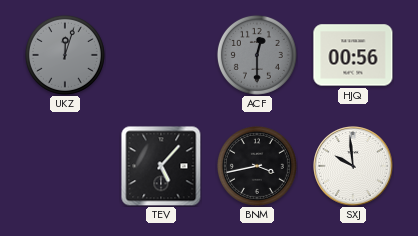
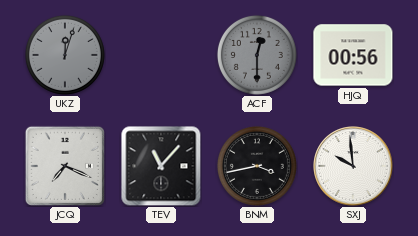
JCQ: none -> 7:19 (65, 166)
TEV: 5:07 -> 11:07 (161, 166)
